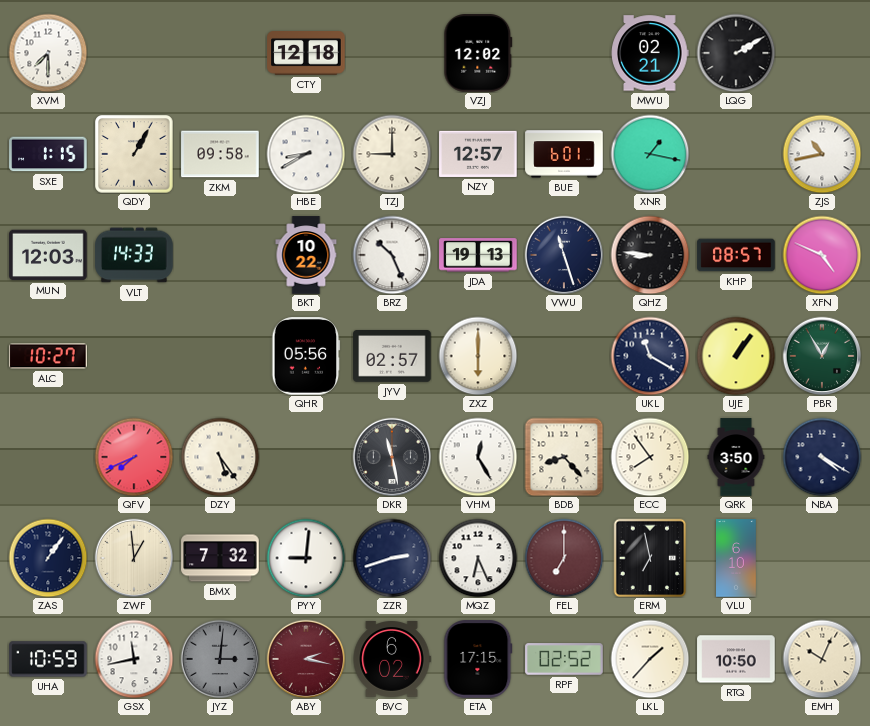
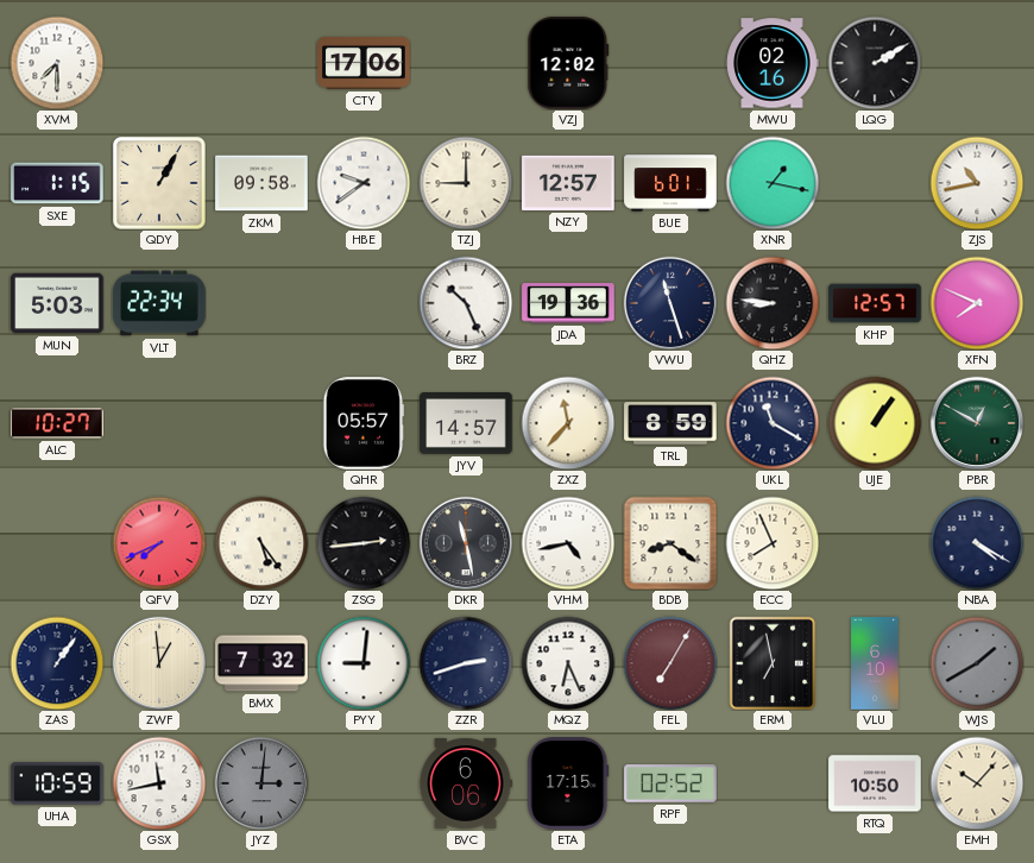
CTY: 12:18 -> 17:06 (364, 64)
MWU: 02:21 -> 02:16 (773, 63)
HBE: 8:40 -> 9:39 (364, 183)
MUN: 12:03 -> 5:03 (57, 303)
VLT: 14:33 -> 22:34 (159, 303)
BKT: 10:22 -> none (306, 255)
JDA: 19:13 -> 19:36 (568, 303)
KHP: 08:57 -> 12:57 (875, 303)
XFN: 4:49 -> 7:49 (977, 303)
QHR: 05:56 -> 05:57 (364, 423)
JYV: 02:57 -> 14:57 (466, 424)
ZXZ: 6:00 -> 11:37 (568, 423)
TRL: none -> 8:59 (670, 423)
PBR: 12:55 -> 12:50 (977, 423)
ZSG: none -> 2:44 (364, 543)
VHM: 12:25 -> 4:43 (568, 543)
BDB: 8:23 -> 8:21 (670, 543)
ECC: 7:54 -> 7:56 (773, 543)
QRK: 3:50 -> none (736, 457)
FEL: 7:00 -> 7:05 (670, 663)
WJS: none -> 1:40 (977, 663)
ABY: 2:17 -> none (306, 659)
BVC: 6:02 -> 6:06 (466, 785)
LKL: 1:37 -> none (650, 659)
EMH: 10:04 -> 10:07 (977, 783)
